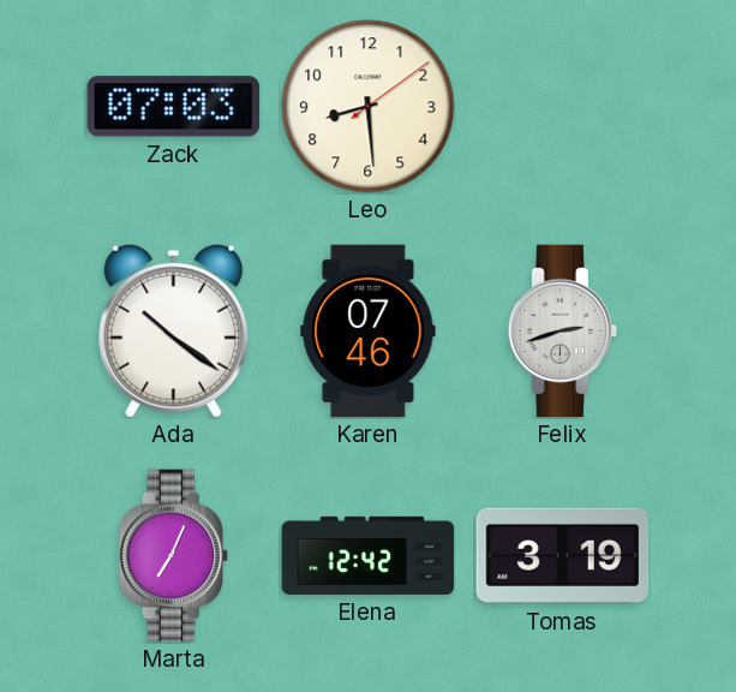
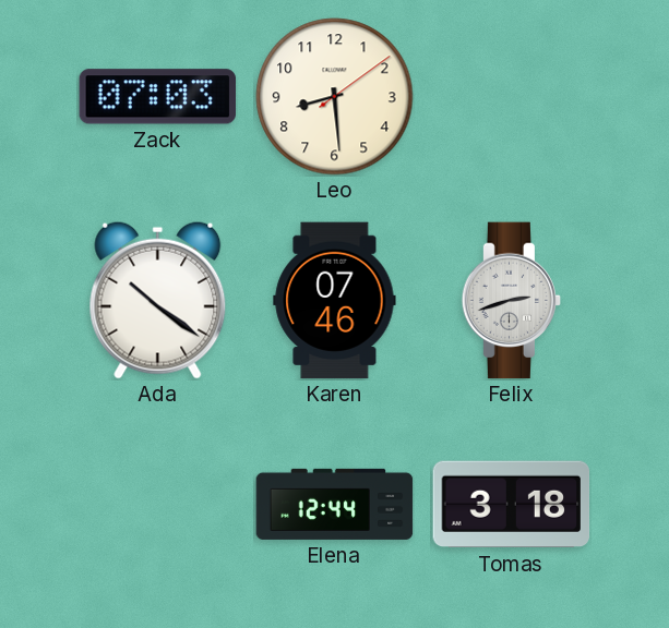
Marta: 7:04 -> none (174, 556)
Elena: 12:42 -> 12:44 (335, 504)
Tomas: 3:19 -> 3:18 (512, 505)
